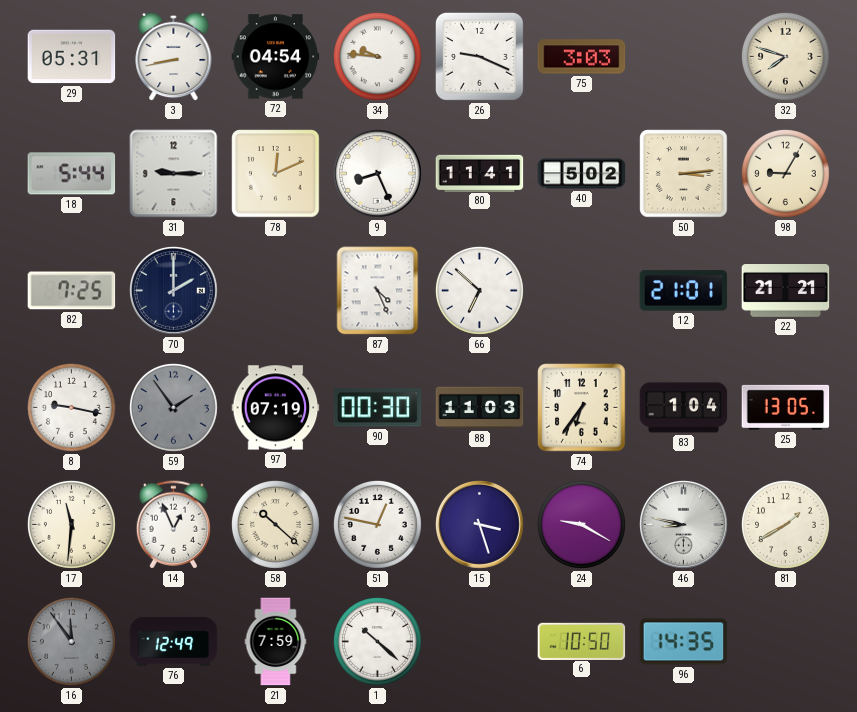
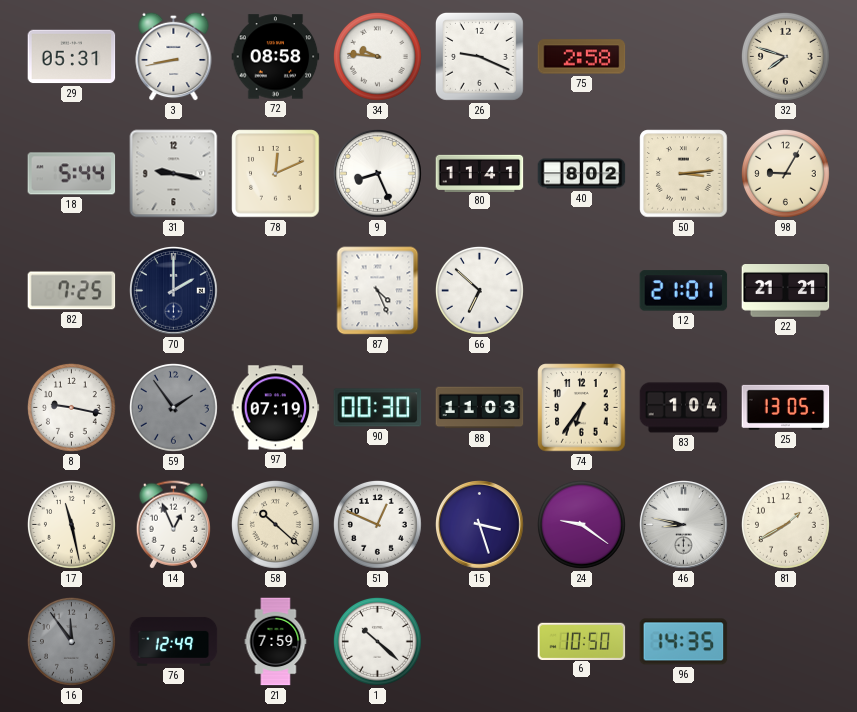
72: 04:54 -> 08:58 (276, 57)
75: 3:03 -> 2:58 (582, 57)
31: 9:15 -> 9:17 (174, 174)
40: 5:02 -> 8:02 (582, 174)
17: 11:31 -> 11:28 (71, 524)
51: 12:47 -> 12:49 (377, 524)
24: 9:20 -> 9:21 (581, 524)
